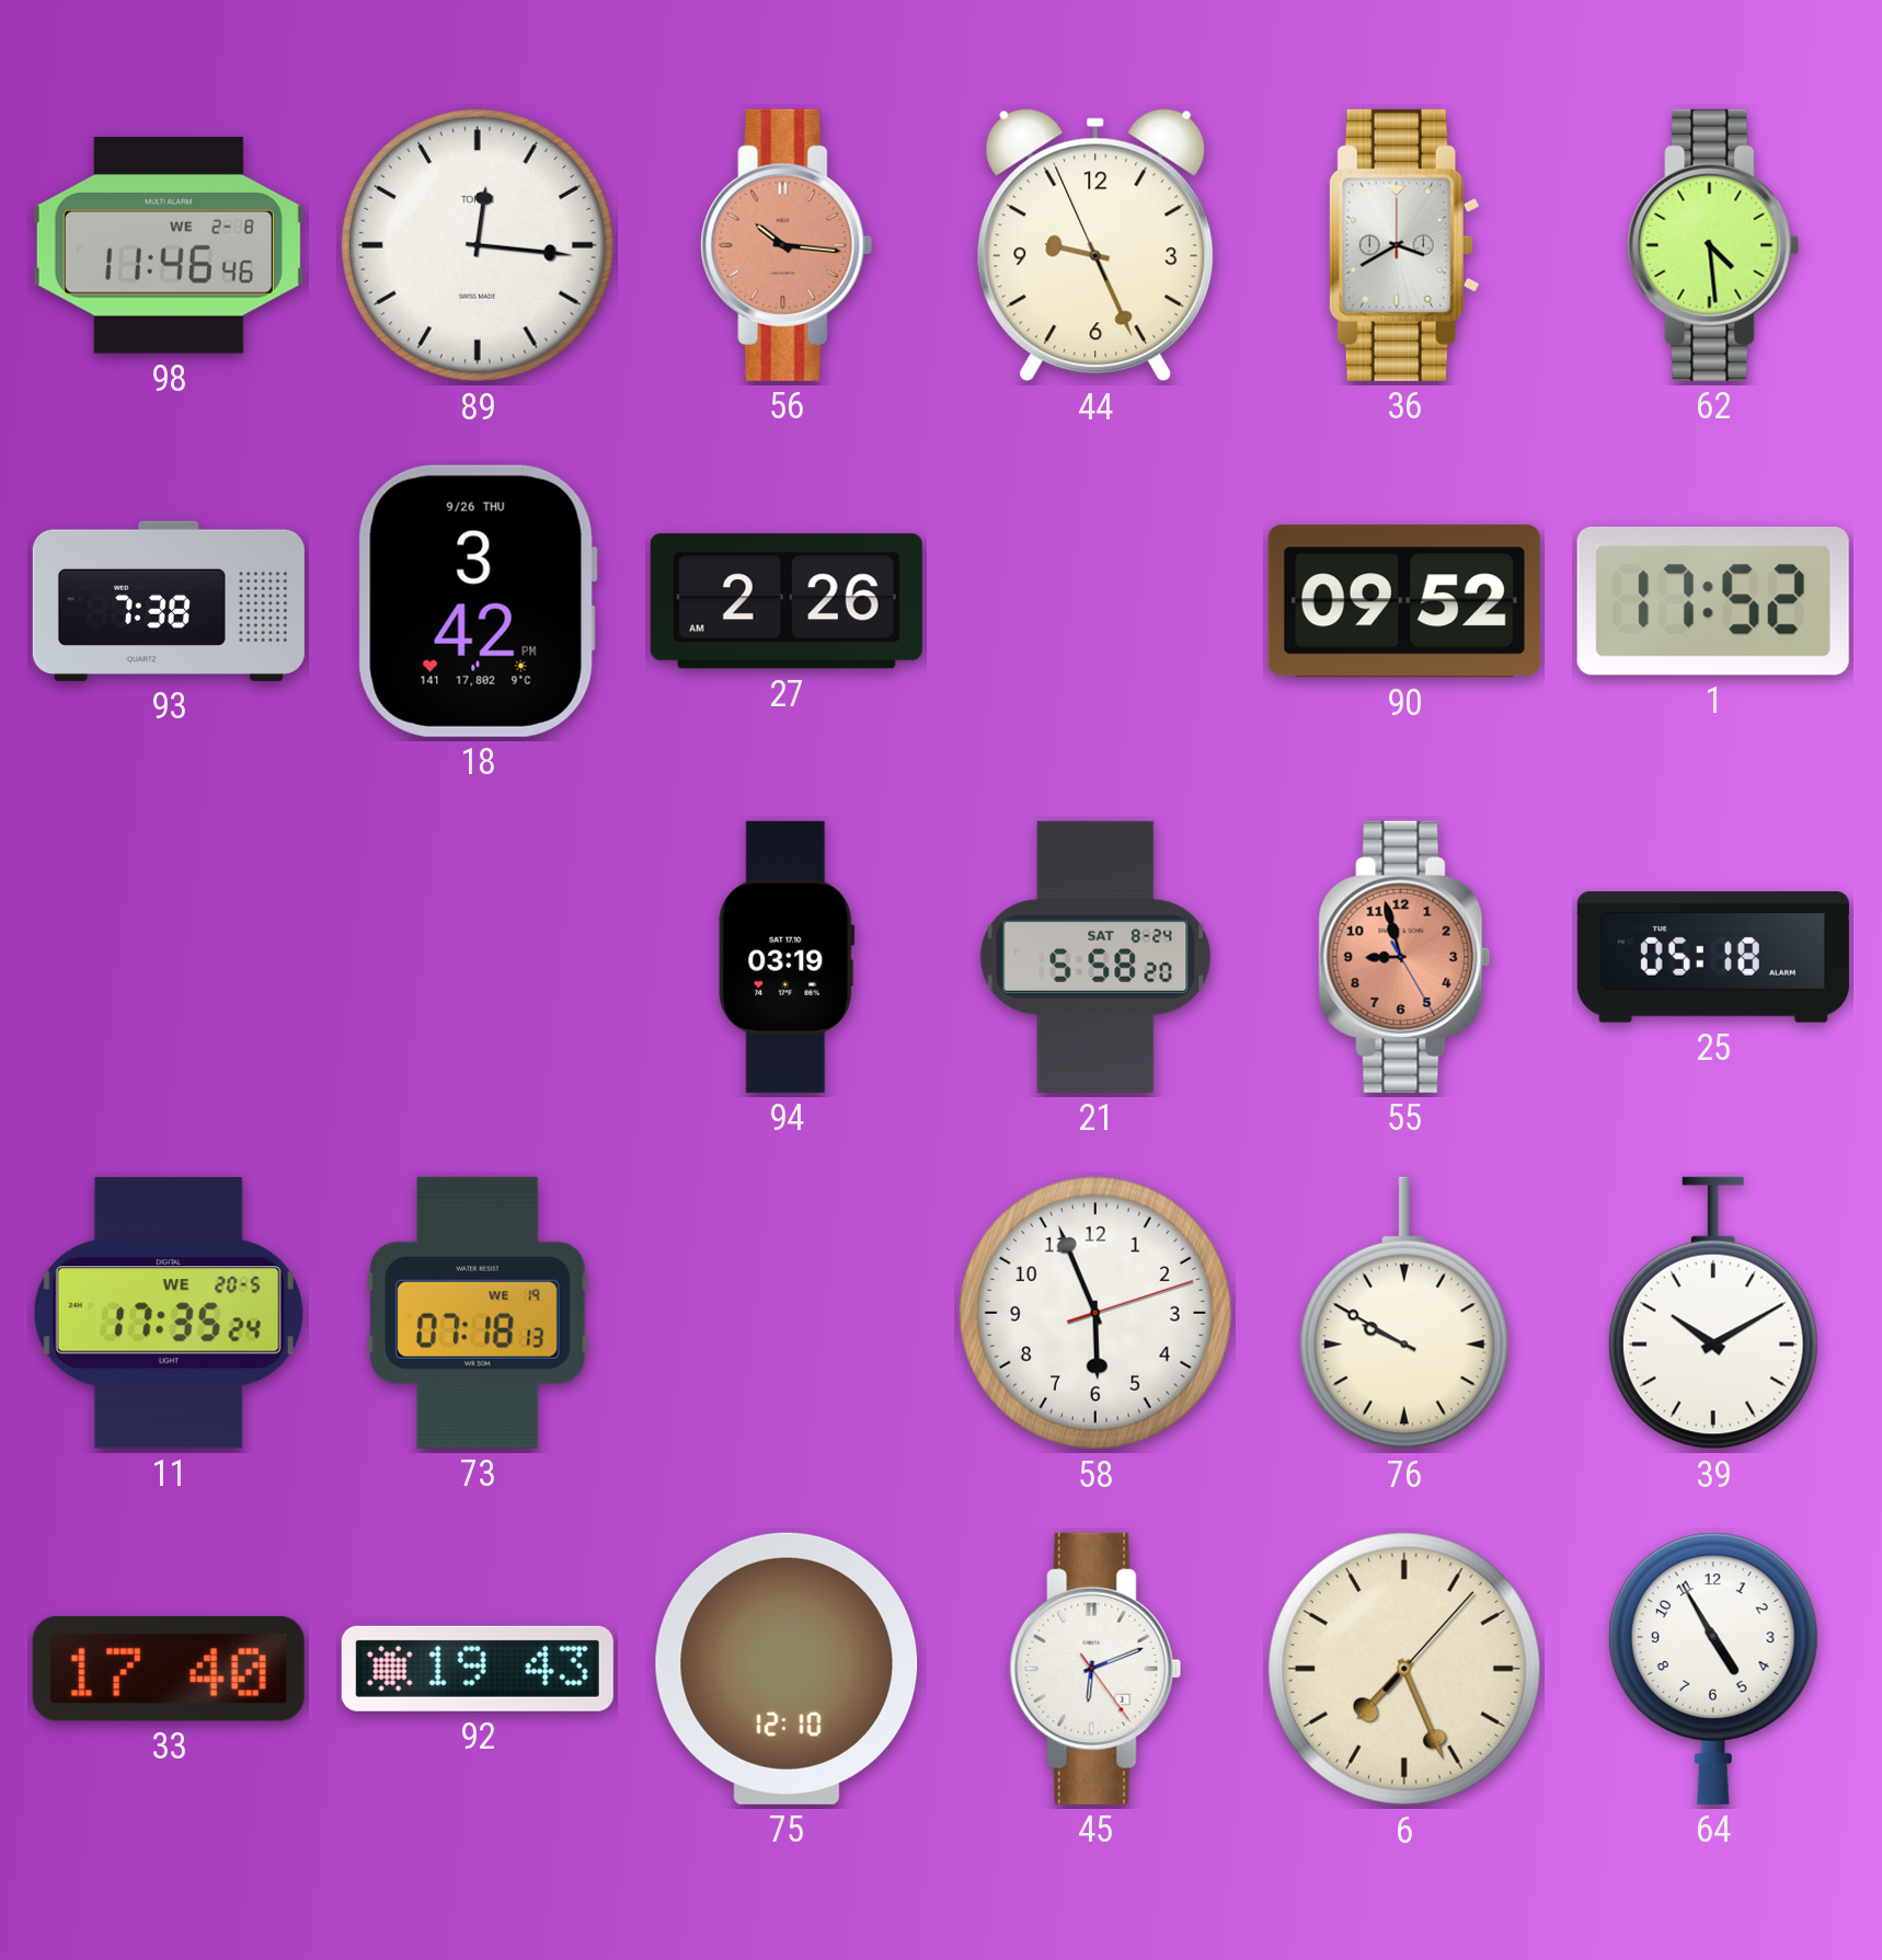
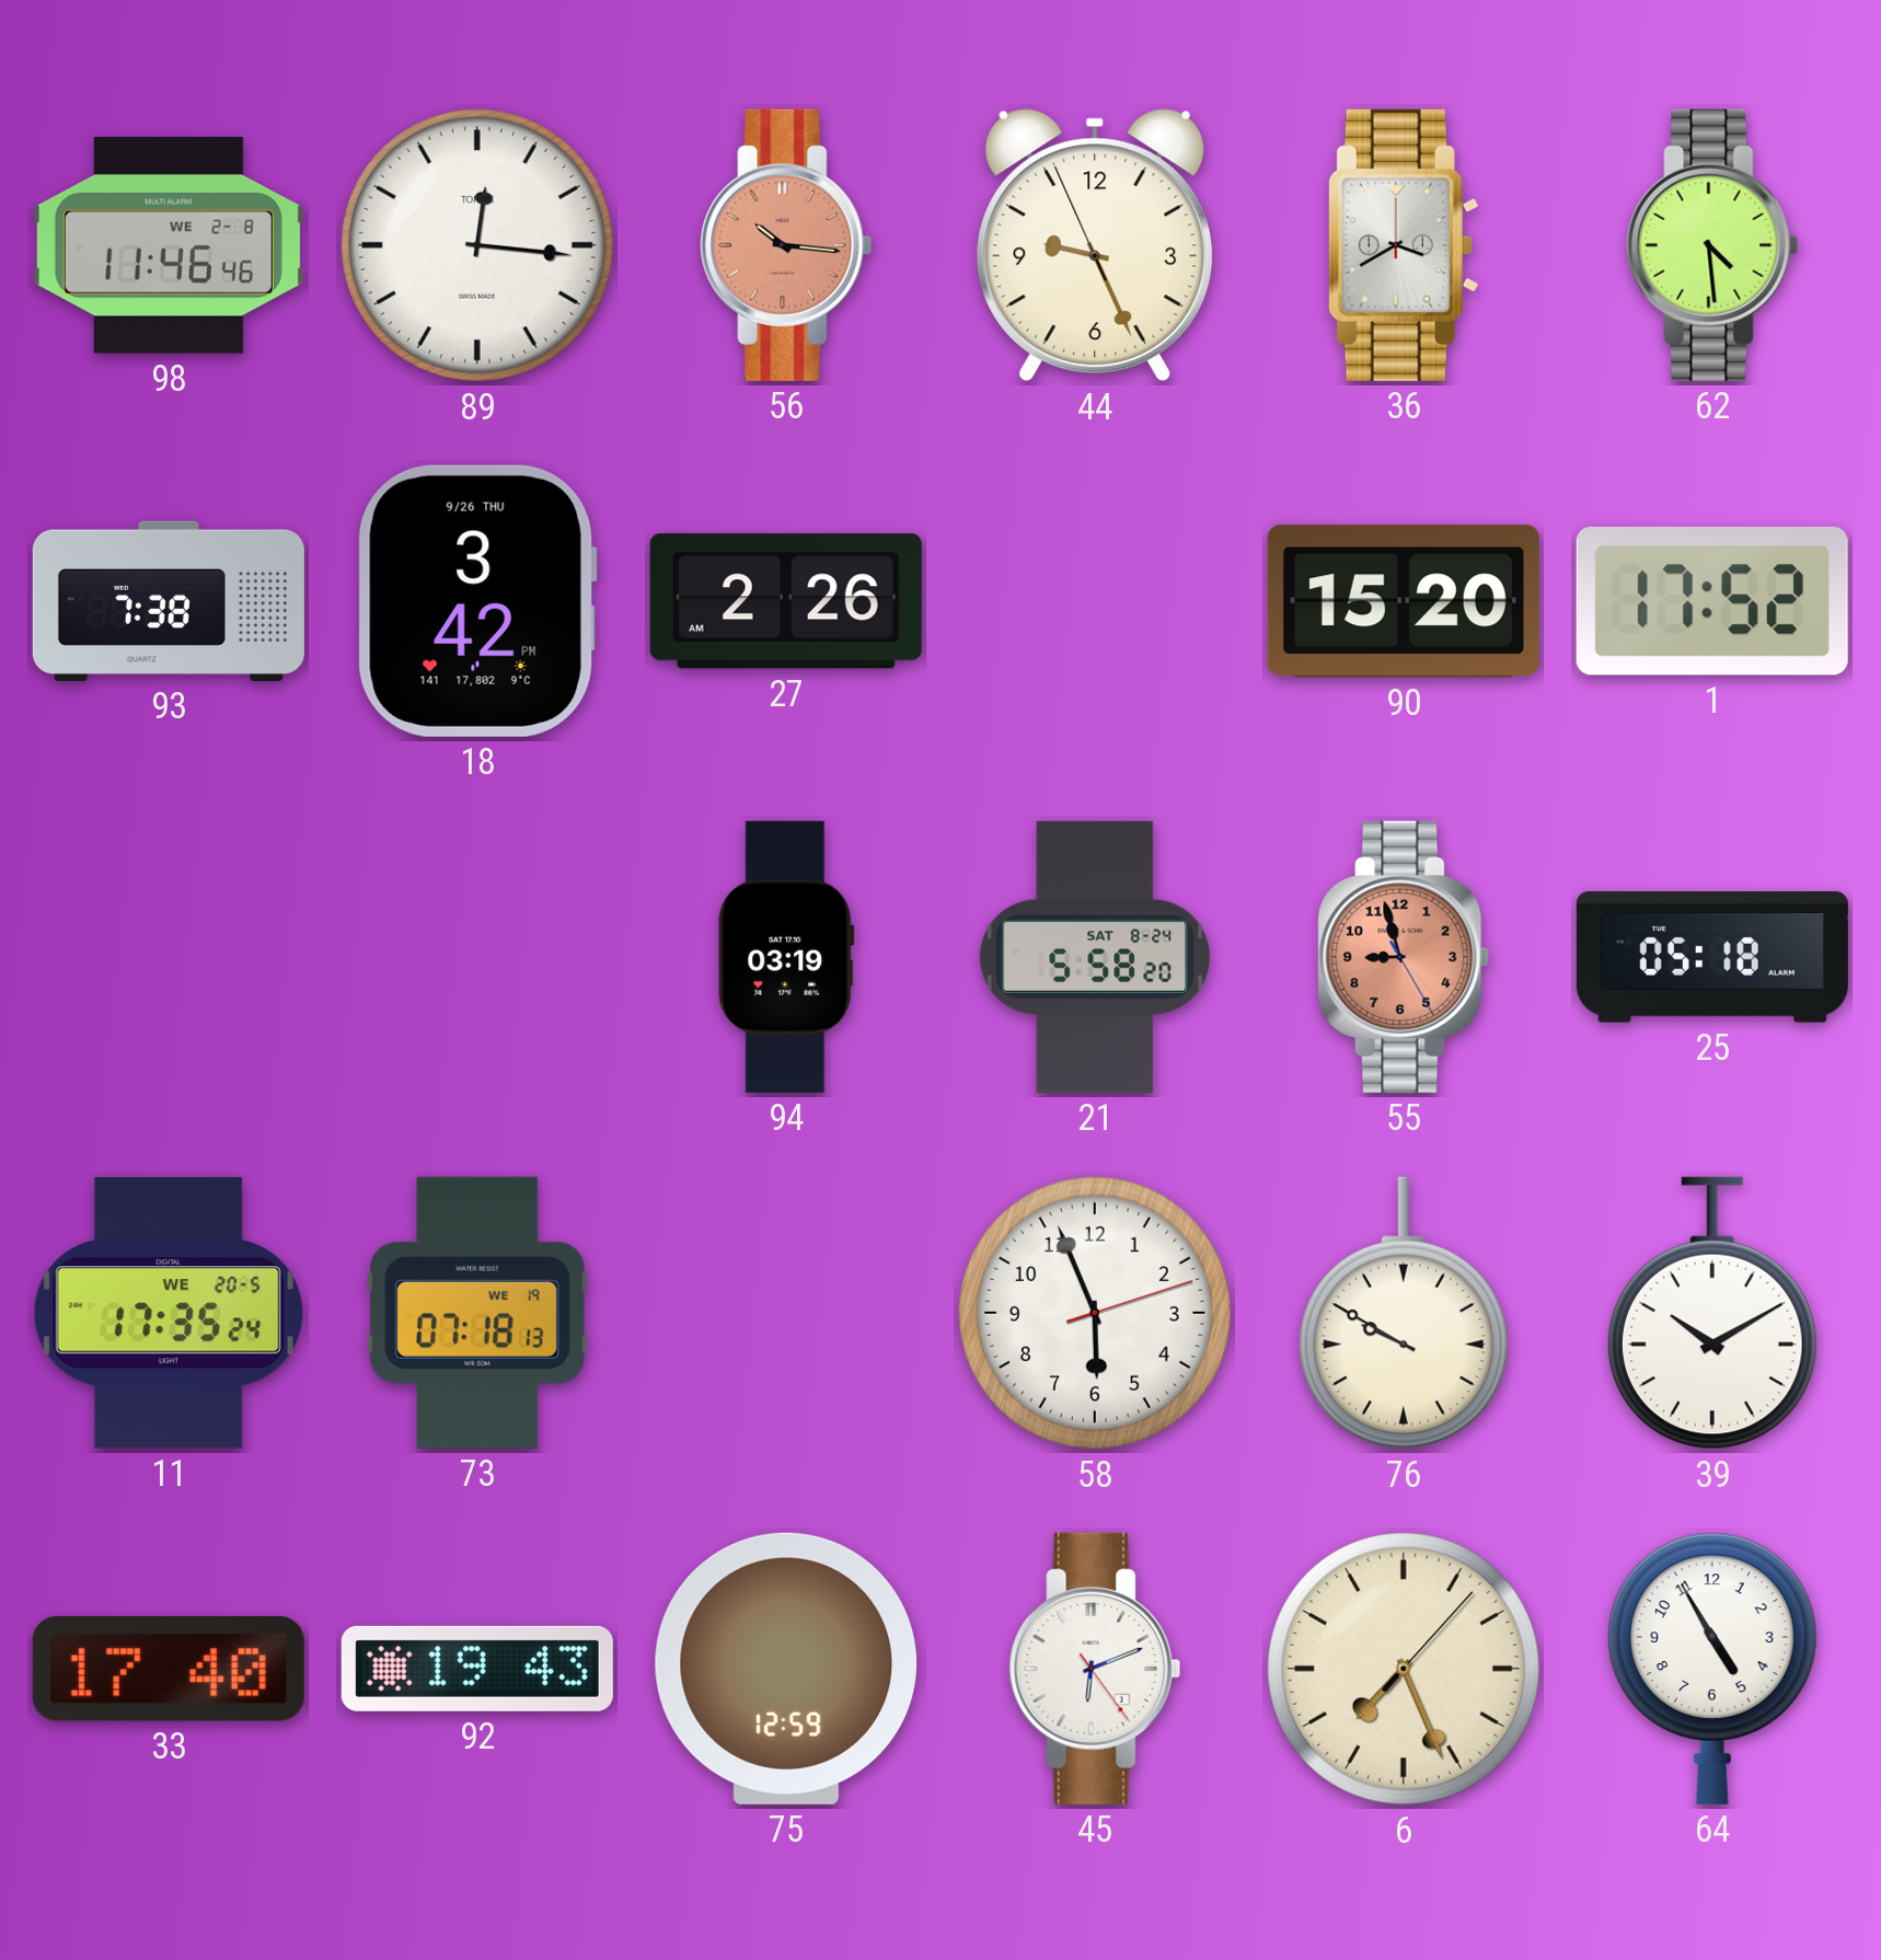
90: 09:52 -> 15:20 (1404, 601)
75: 12:10 -> 12:59 (786, 1669)
